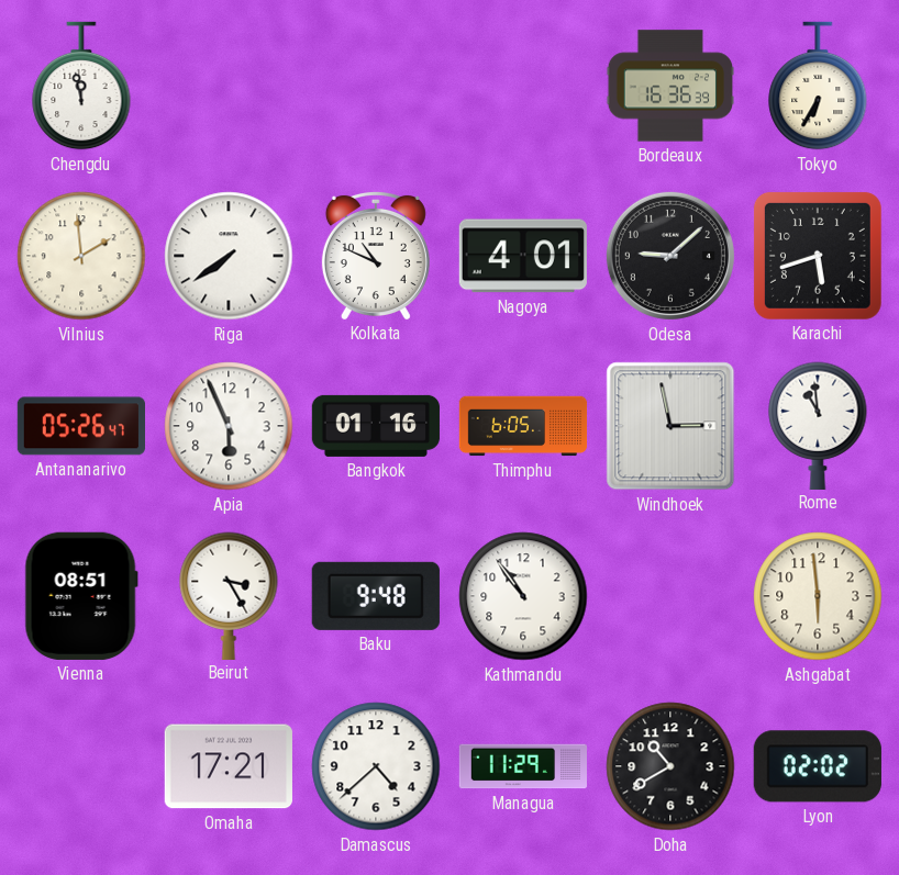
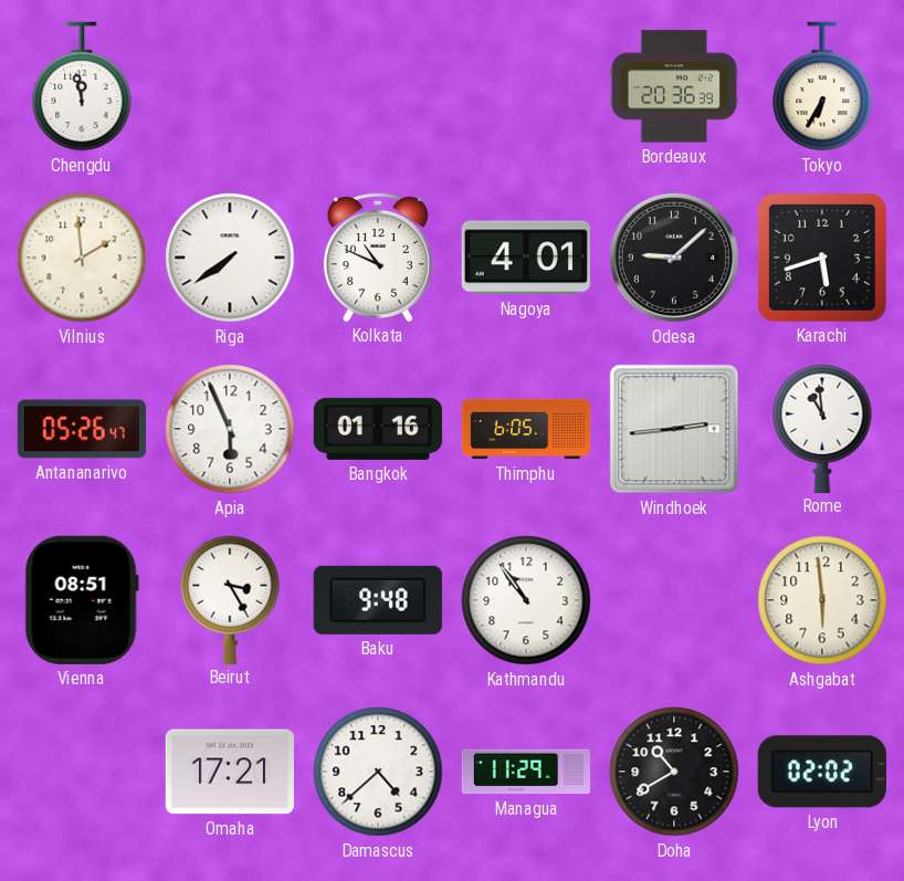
Bordeaux: 16:36 -> 20:36 (673, 86)
Windhoek: 2:58 -> 2:44 (674, 429)
